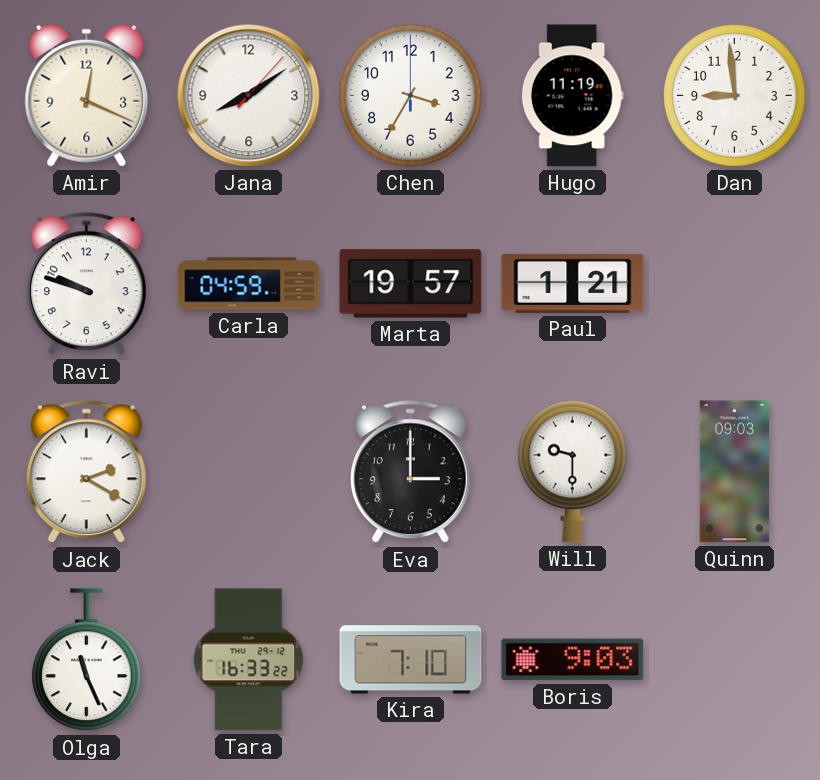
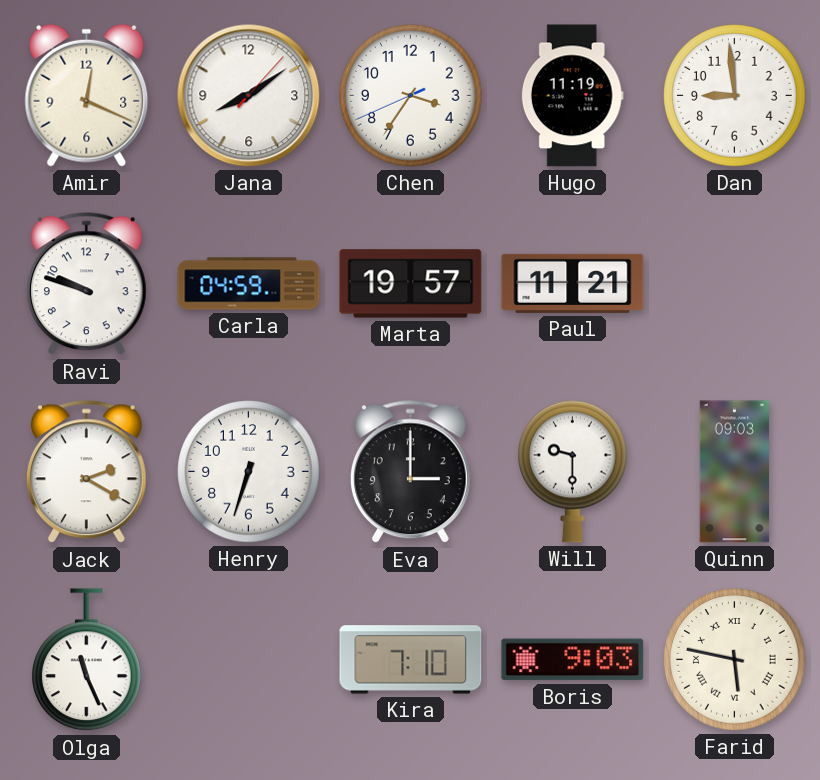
Chen: 3:35:00 -> 3:35:41 (411, 96)
Paul: 1:21 -> 11:21 (573, 283)
Henry: none -> 6:33 (249, 472)
Tara: 16:33 -> none (249, 660)
Farid: none -> 5:47 (735, 660)
